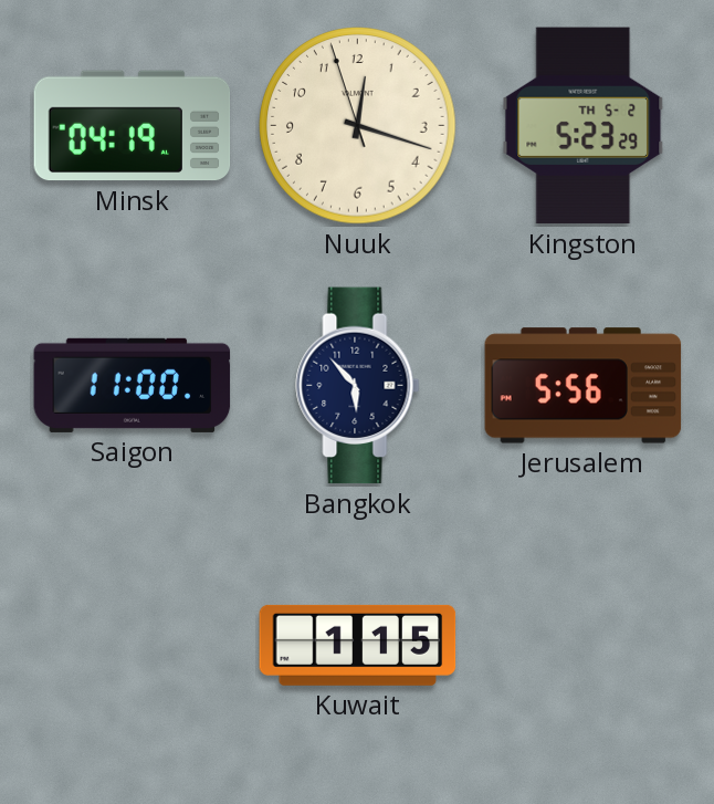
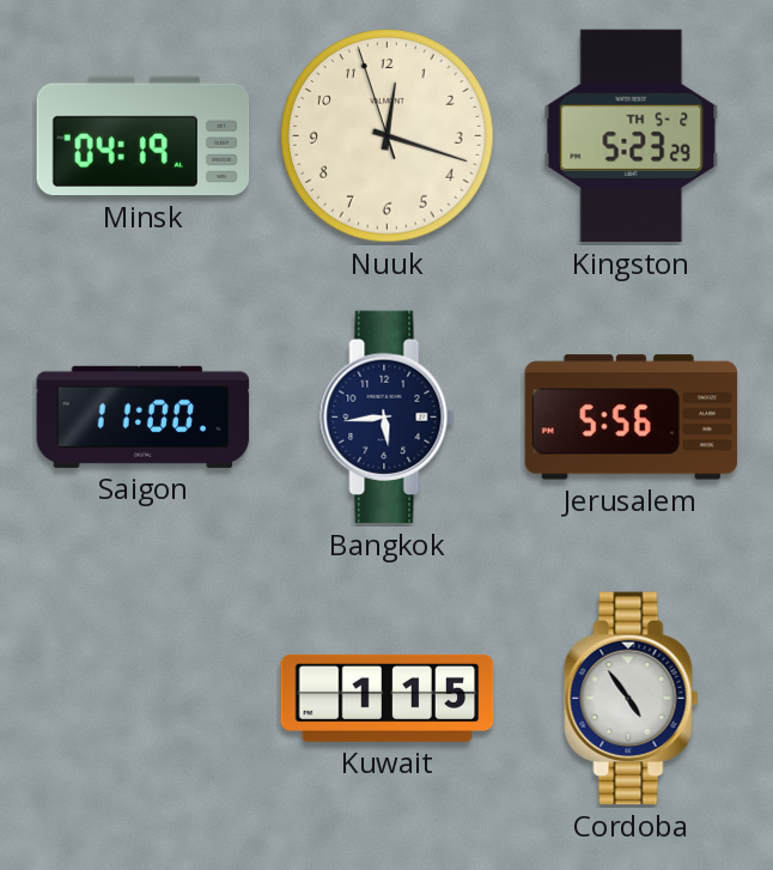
Bangkok: 5:53 -> 5:44 (388, 418)
Cordoba: none -> 4:54 (632, 699)
